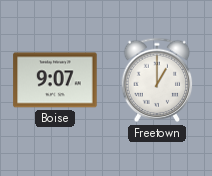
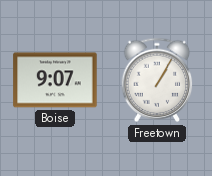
Freetown: 1:00 -> 1:05 (157, 80)
